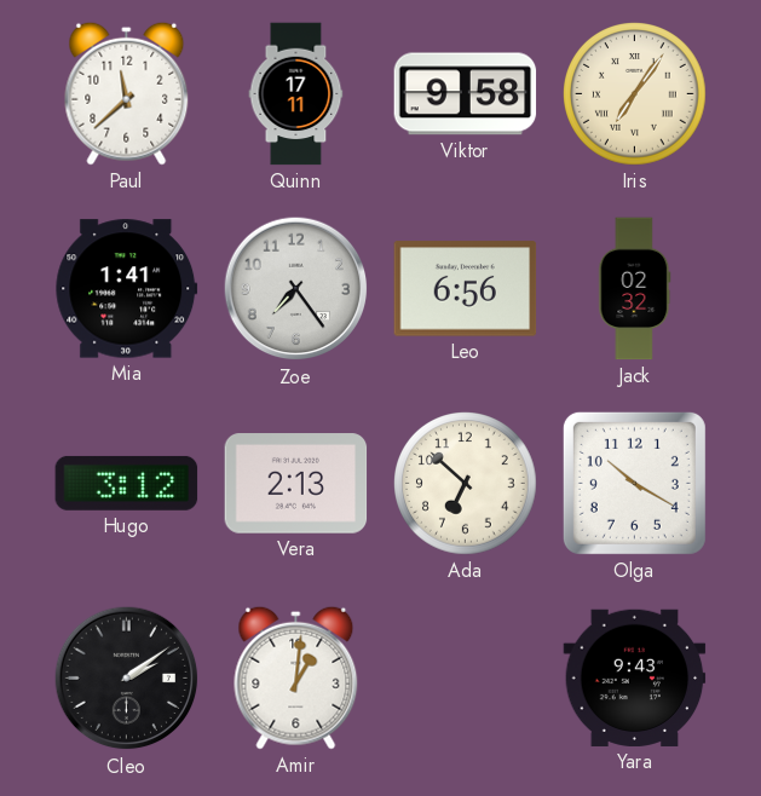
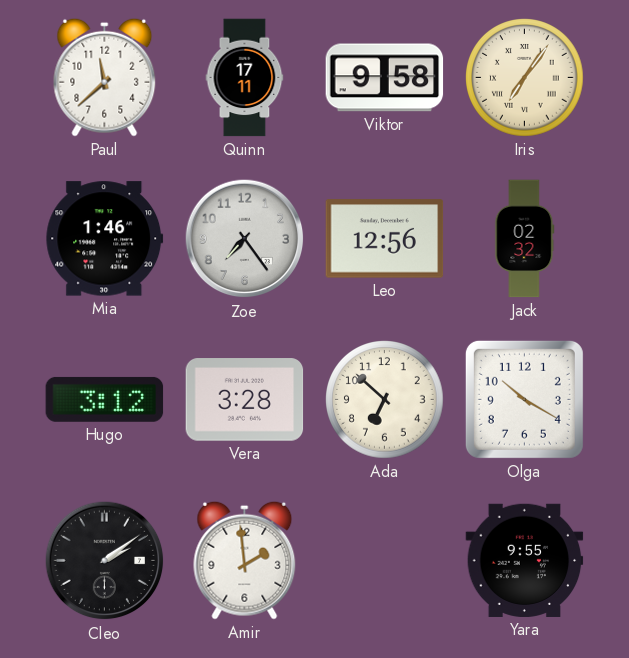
Mia: 1:41 -> 1:46 (105, 239)
Leo: 6:56 -> 12:56 (385, 239)
Vera: 2:13 -> 3:28 (245, 400)
Amir: 1:01 -> 1:59 (245, 560)
Yara: 9:43 -> 9:55 (525, 560)
